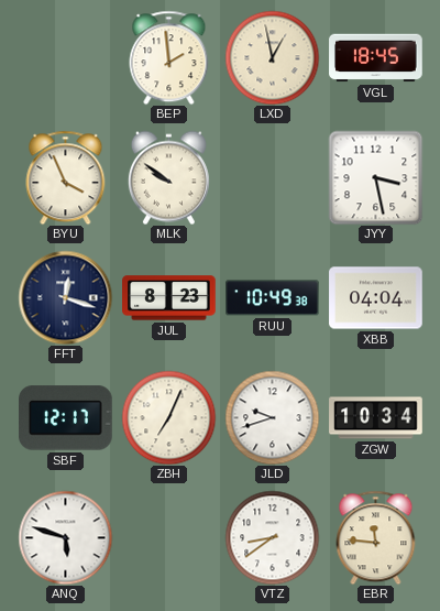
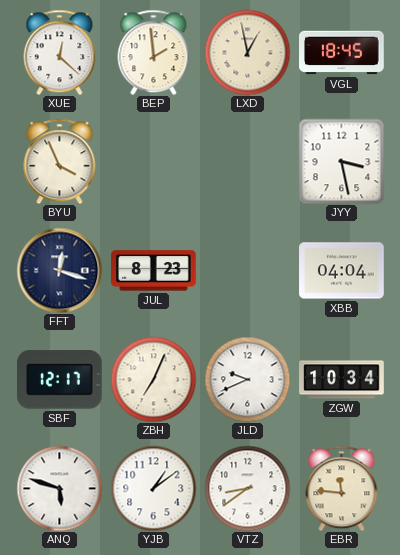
XUE: none -> 12:22 (60, 52)
MLK: 9:51 -> none (168, 177)
RUU: 10:49 -> none (273, 298)
JLD: 9:42 -> 9:41 (247, 379)
YJB: none -> 1:09 (153, 488)
